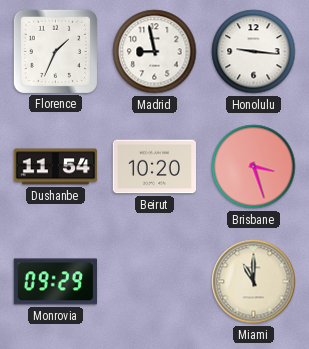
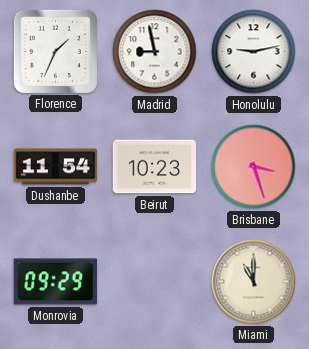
Honolulu: 9:16 -> 9:13 (254, 52)
Beirut: 10:20 -> 10:23 (154, 167)
